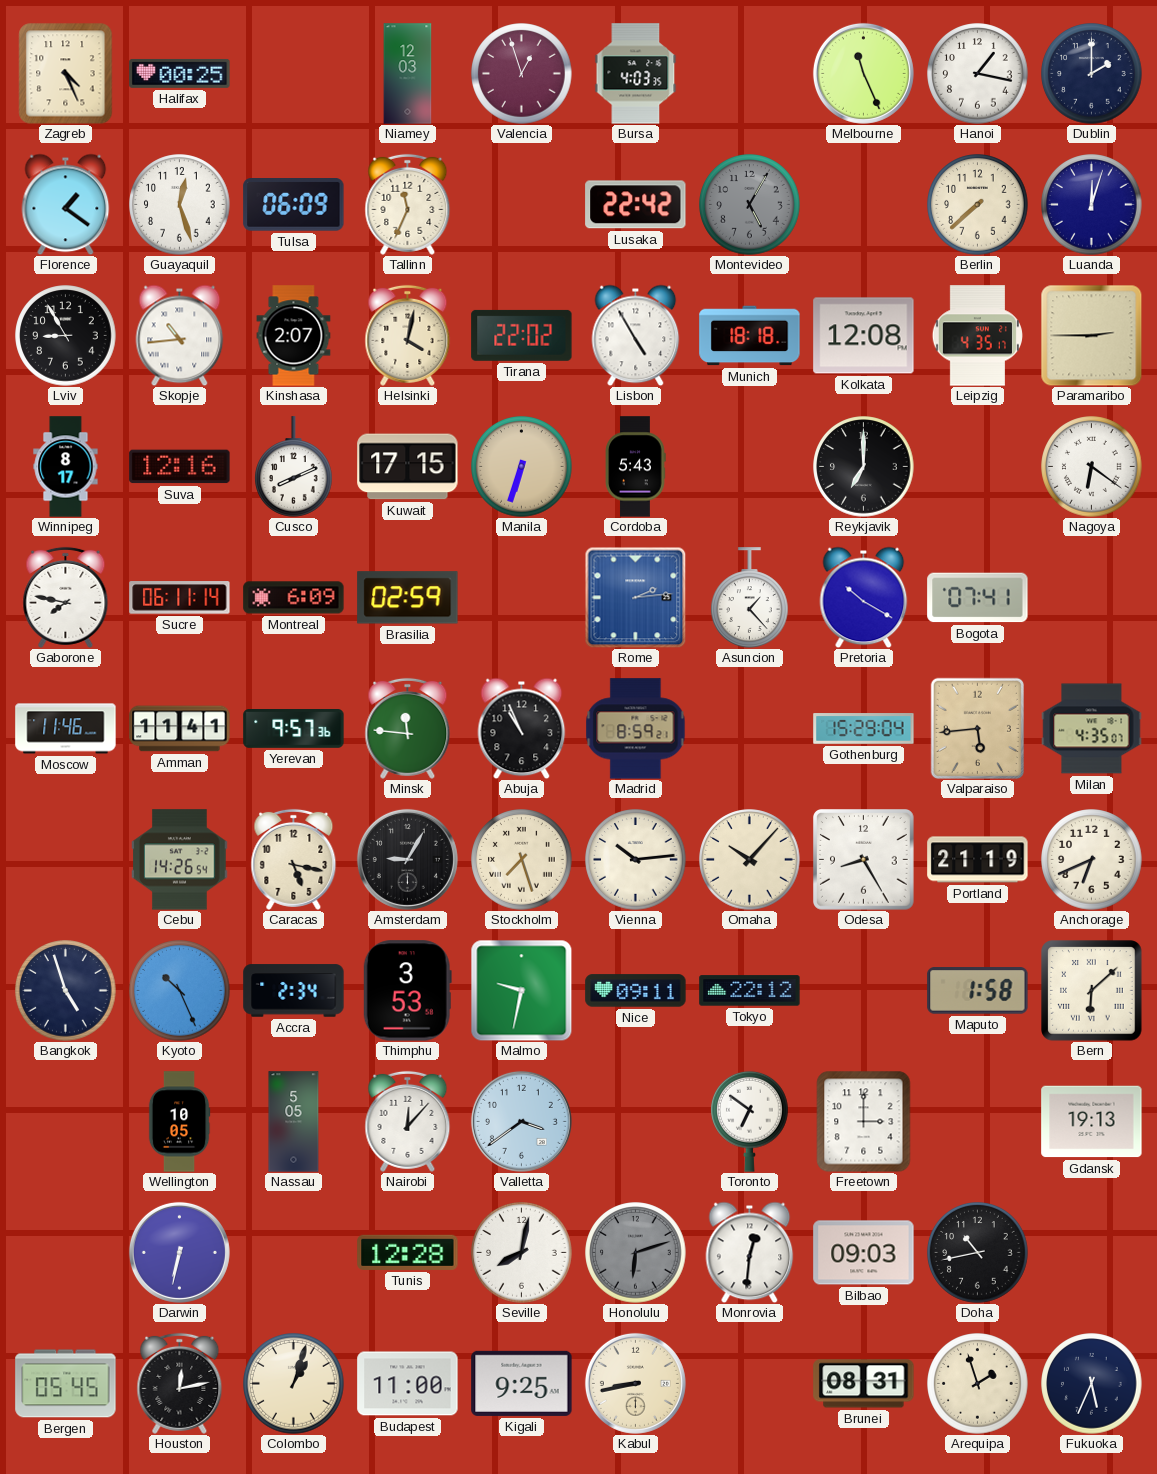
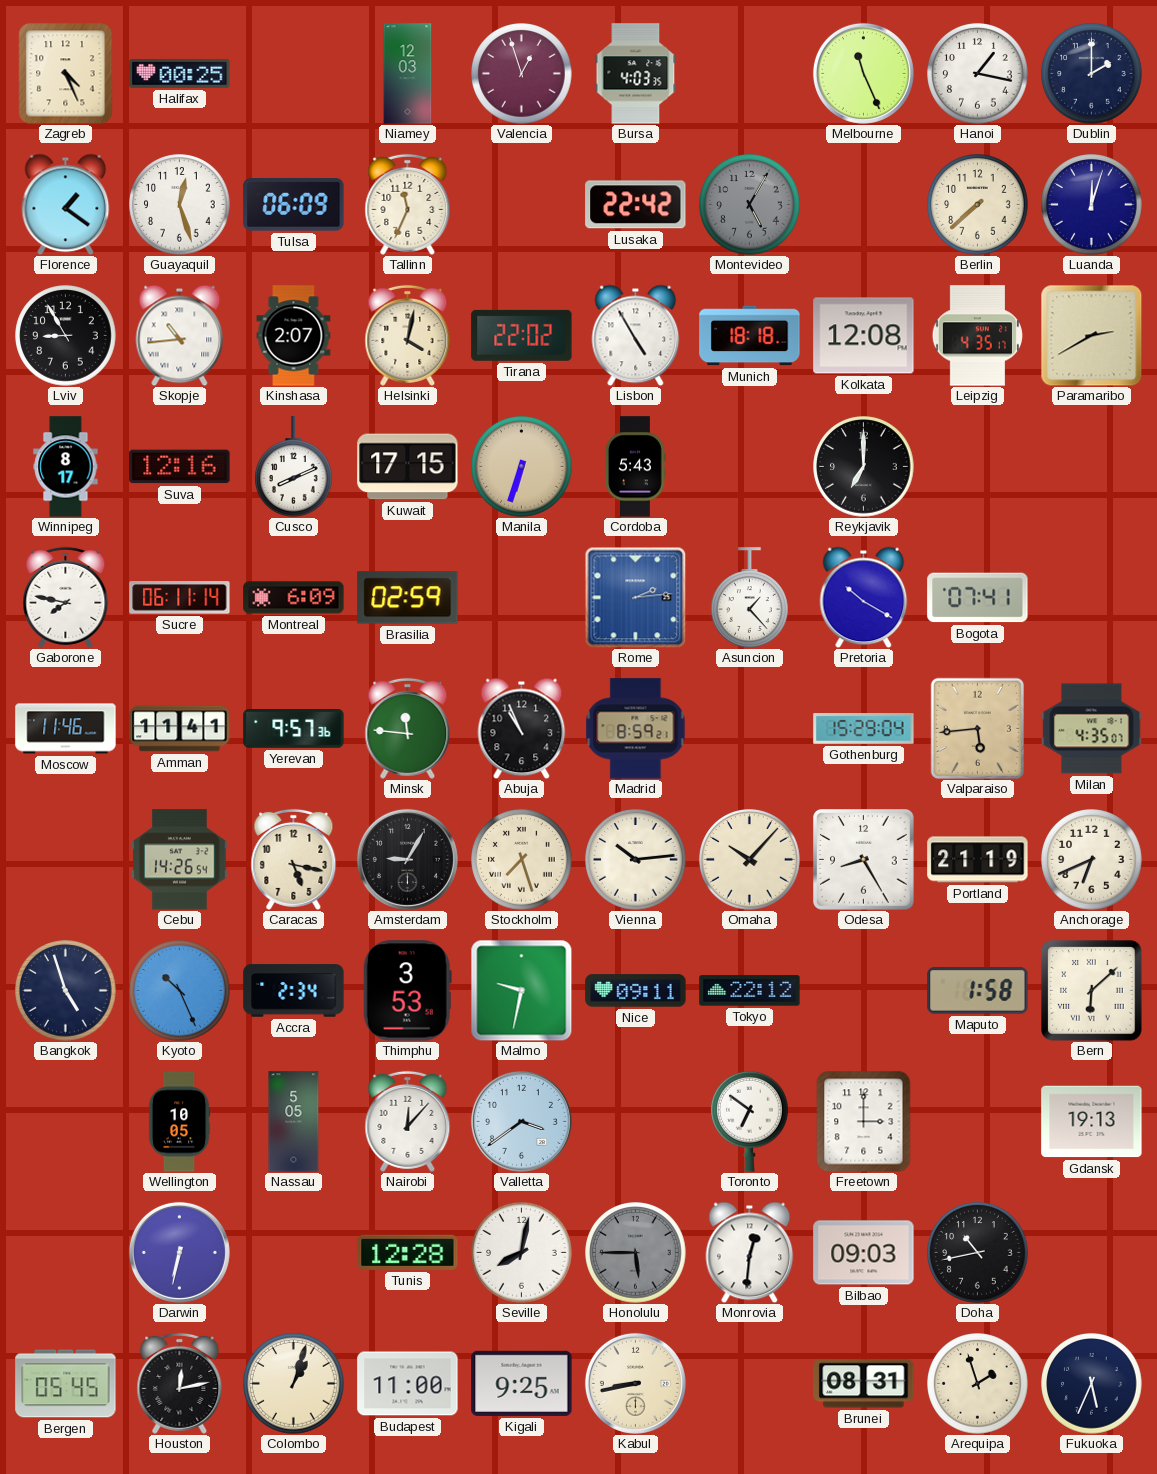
Paramaribo: 2:45 -> 2:40 (1091, 335)
Nagoya: 6:21 -> none (1092, 467)
Honolulu: 6:12 -> 5:45 (636, 1253)
